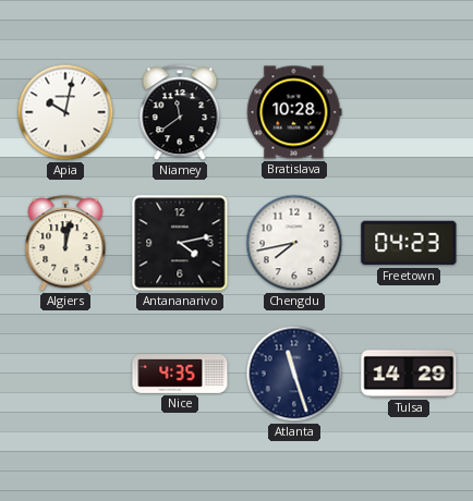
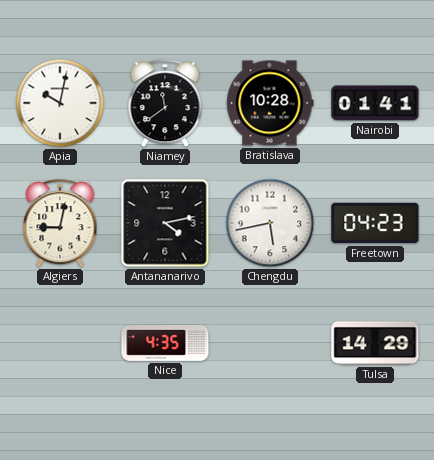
Nairobi: none -> 01:41 (375, 103)
Algiers: 12:02 -> 9:02 (60, 224)
Chengdu: 7:43 -> 5:43 (270, 223)
Atlanta: 11:27 -> none (294, 374)
